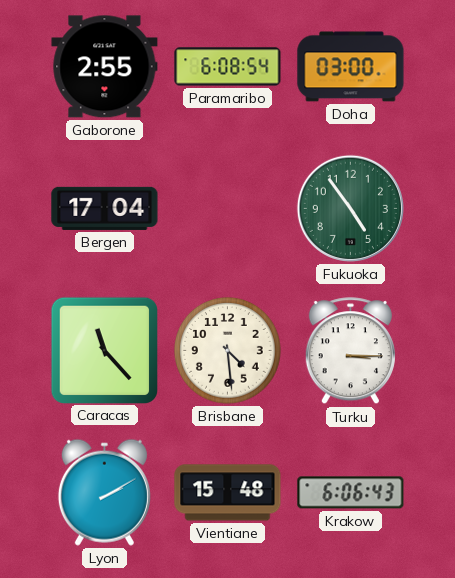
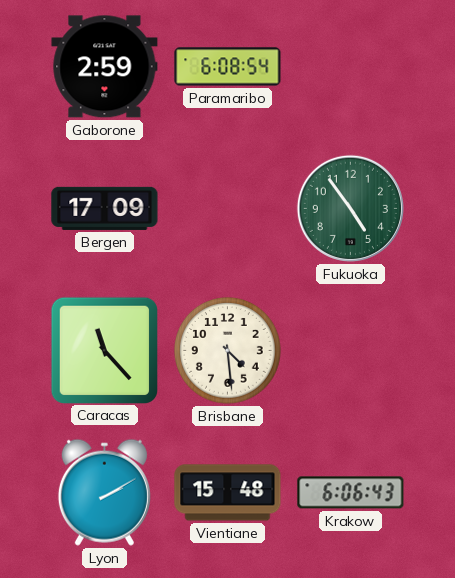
Gaborone: 2:55 -> 2:59 (105, 67)
Doha: 03:00 -> none (351, 67)
Bergen: 17:04 -> 17:09 (105, 208)
Turku: 3:15 -> none (350, 351)
